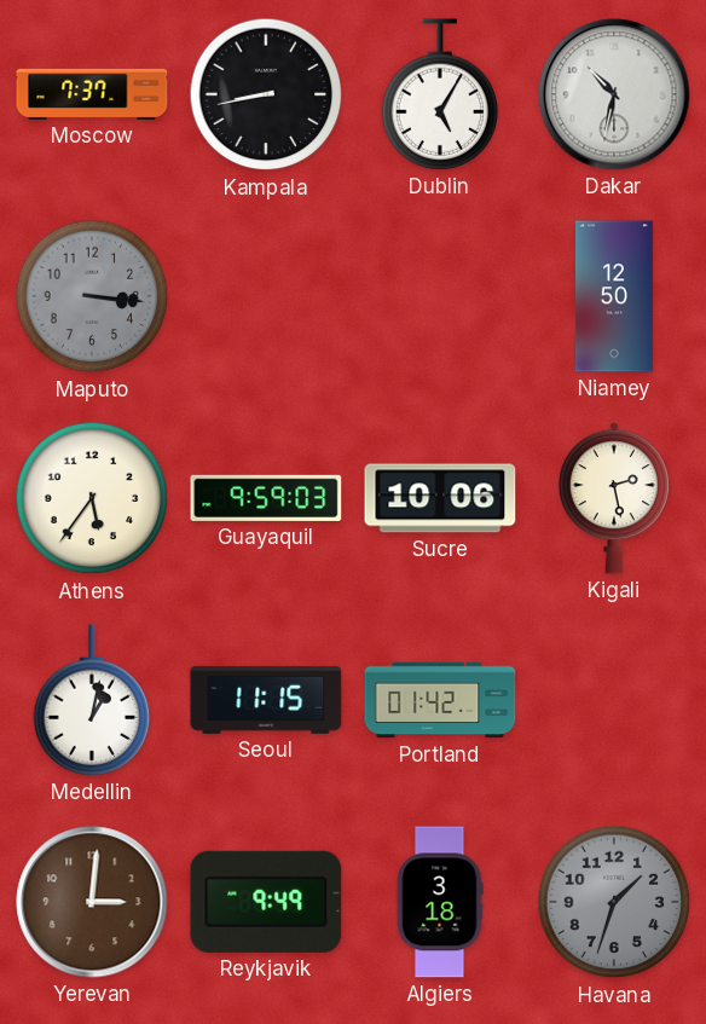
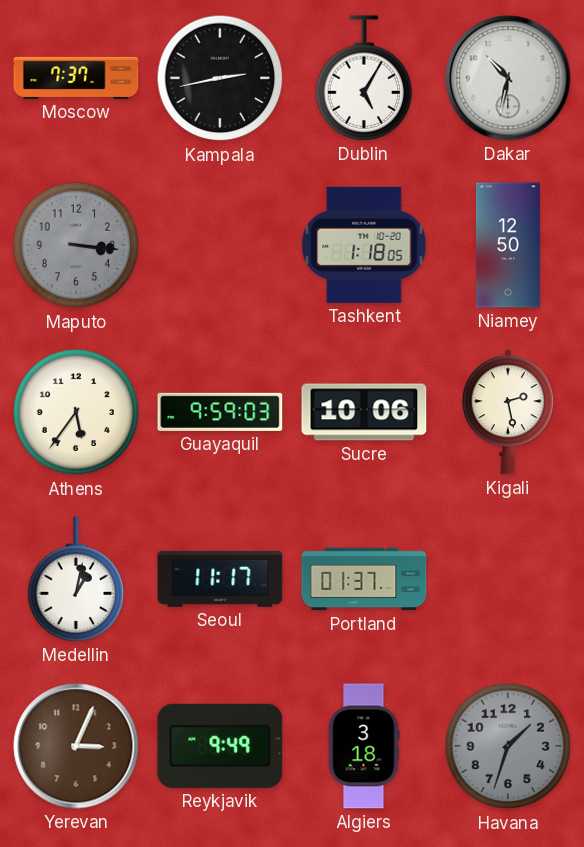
Kampala: 8:43 -> 2:43 (220, 78)
Tashkent: none -> 1:18 (364, 245)
Seoul: 11:15 -> 11:17 (220, 579)
Portland: 01:42 -> 01:37 (364, 579)
Yerevan: 3:01 -> 3:04 (76, 746)
